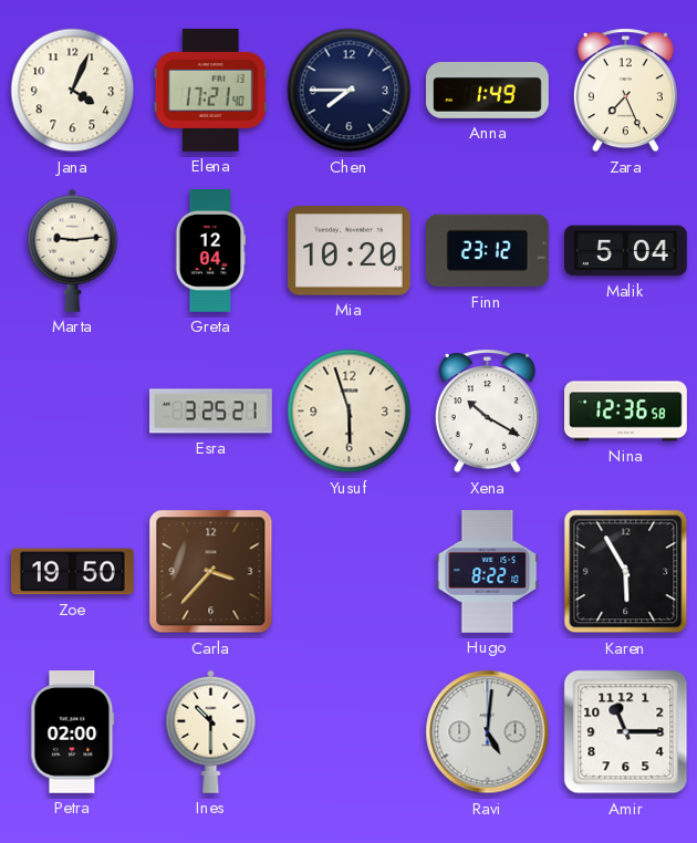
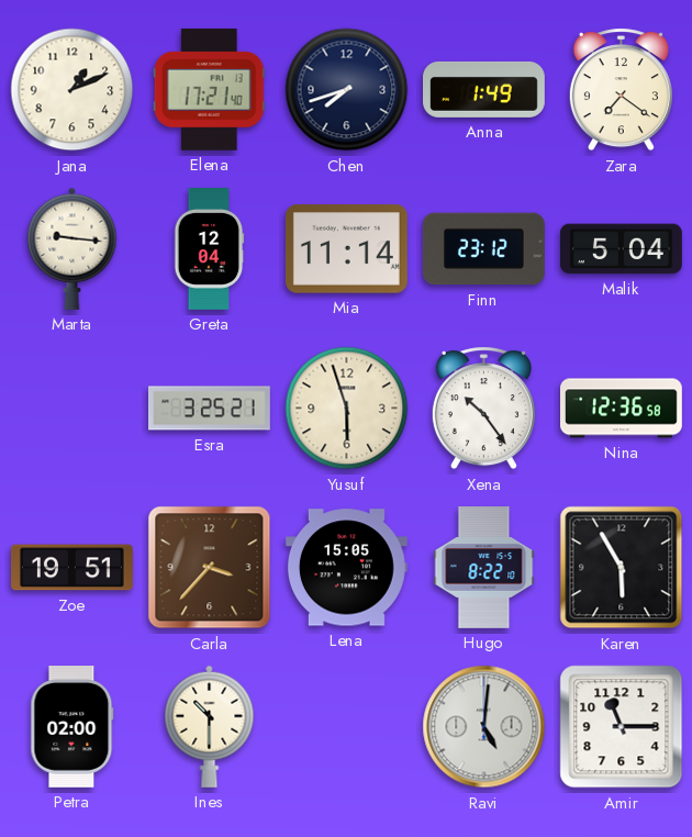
Jana: 4:04 -> 1:11 (72, 90)
Chen: 7:45 -> 7:42 (347, 90)
Zara: 7:26 -> 7:21 (621, 90)
Marta: 9:14 -> 9:16 (72, 248)
Mia: 10:20 -> 11:14 (346, 249)
Xena: 10:20 -> 10:24 (483, 409)
Zoe: 19:50 -> 19:51 (72, 568)
Lena: none -> 15:05 (346, 568)
